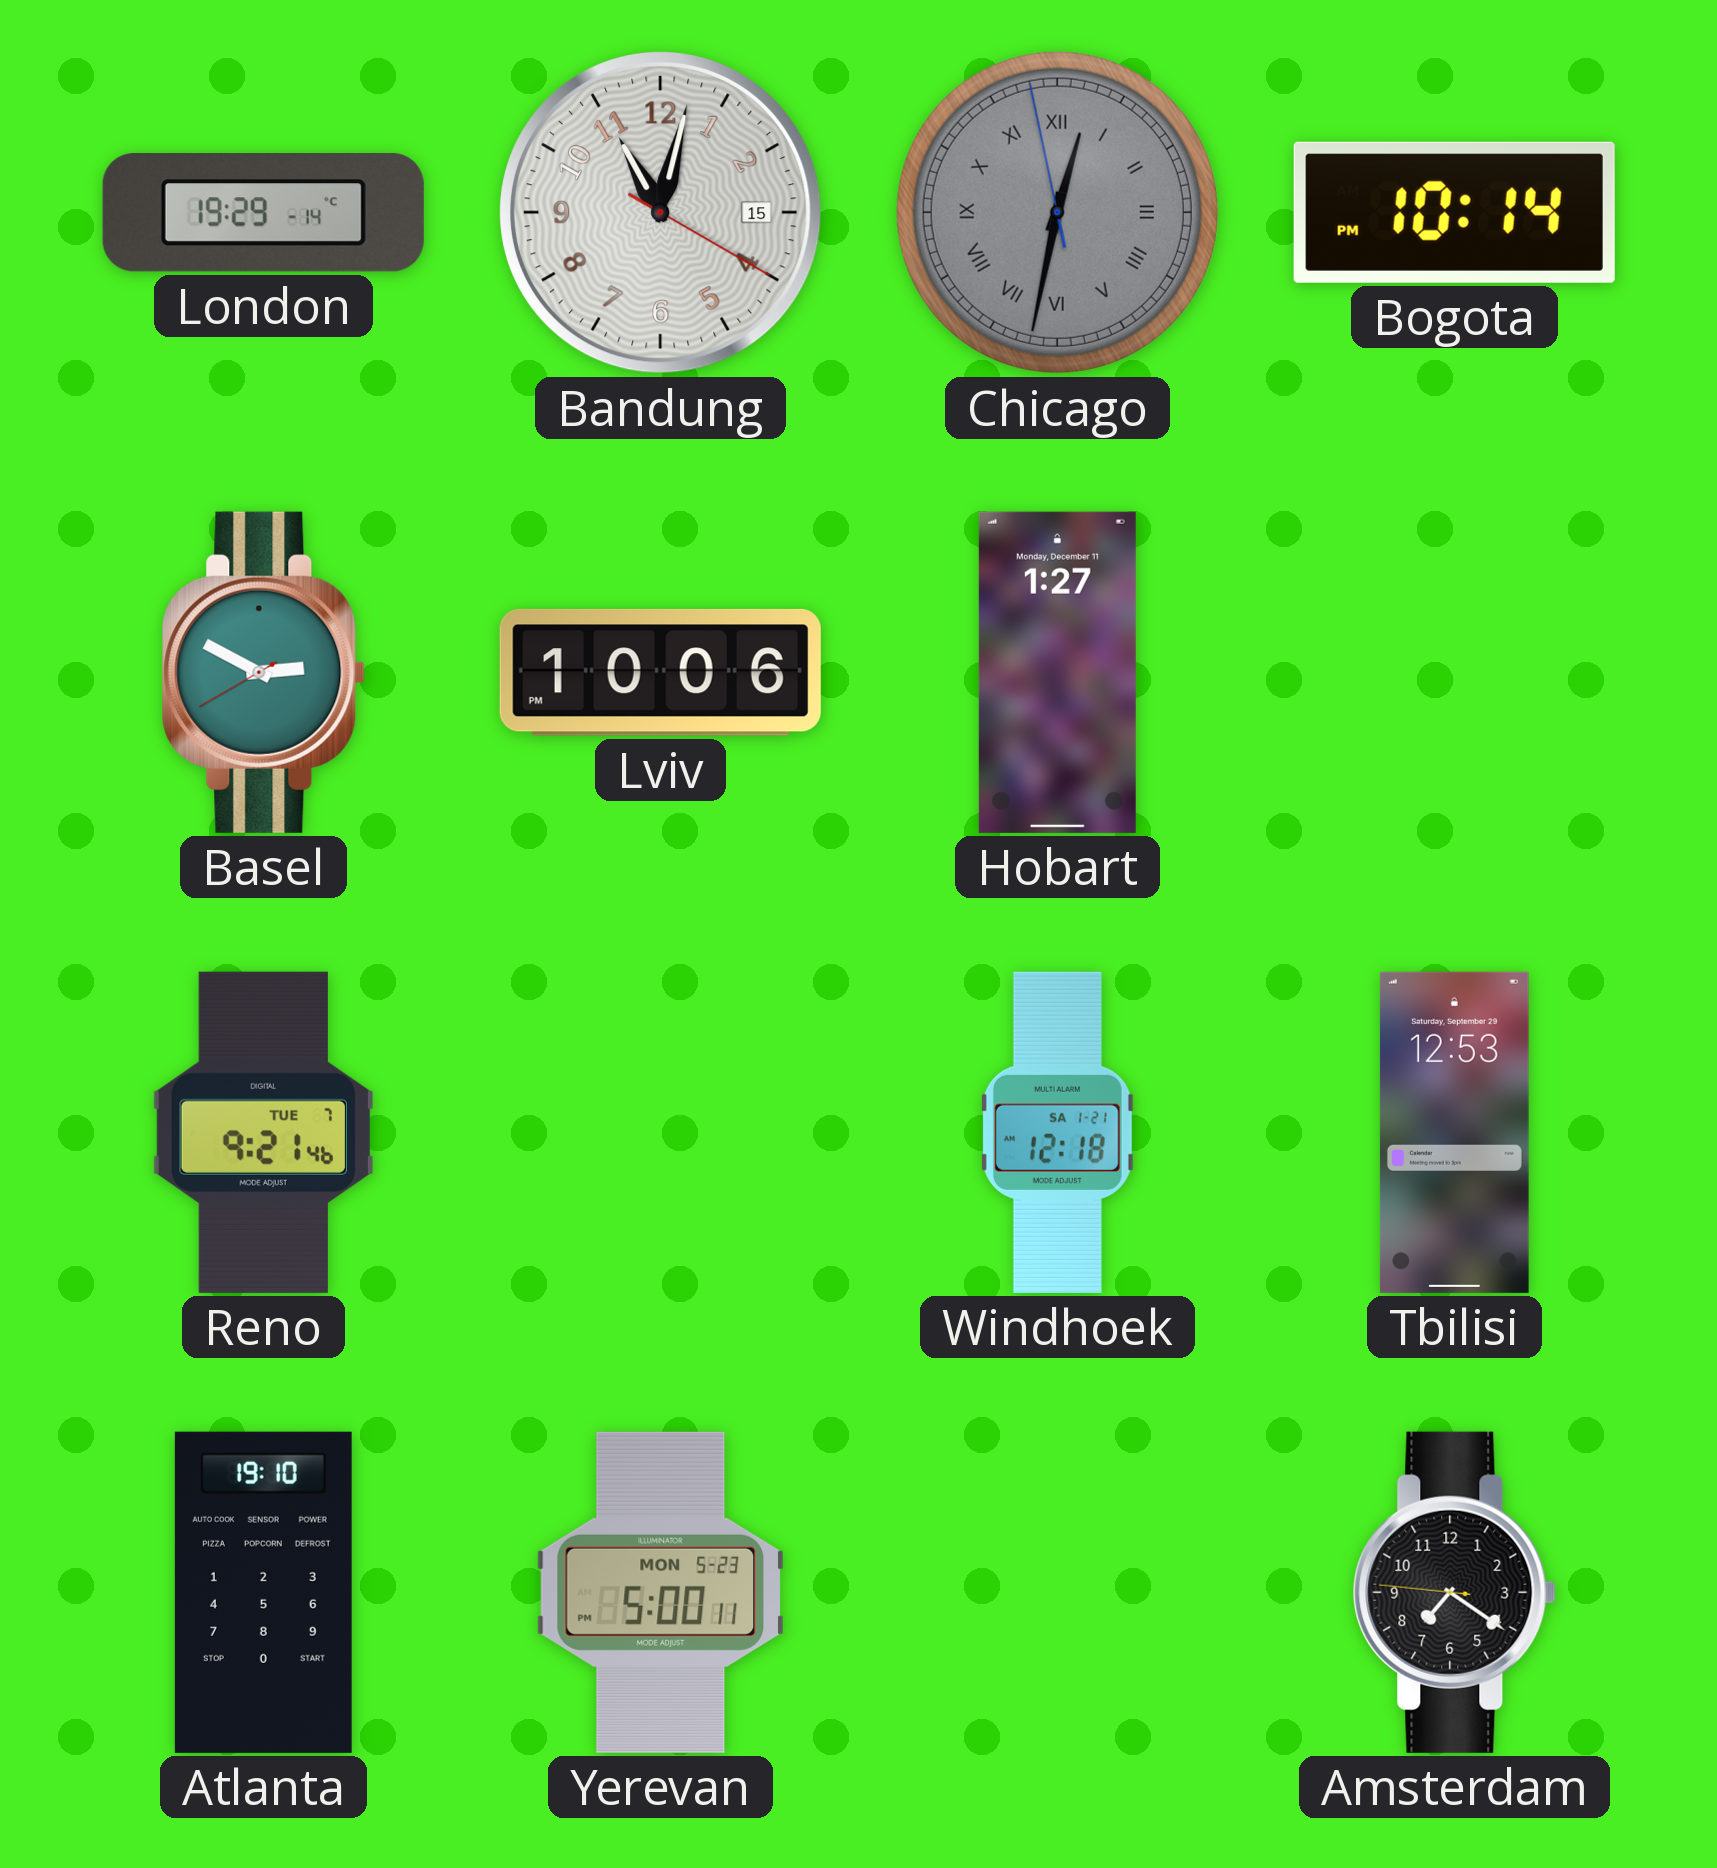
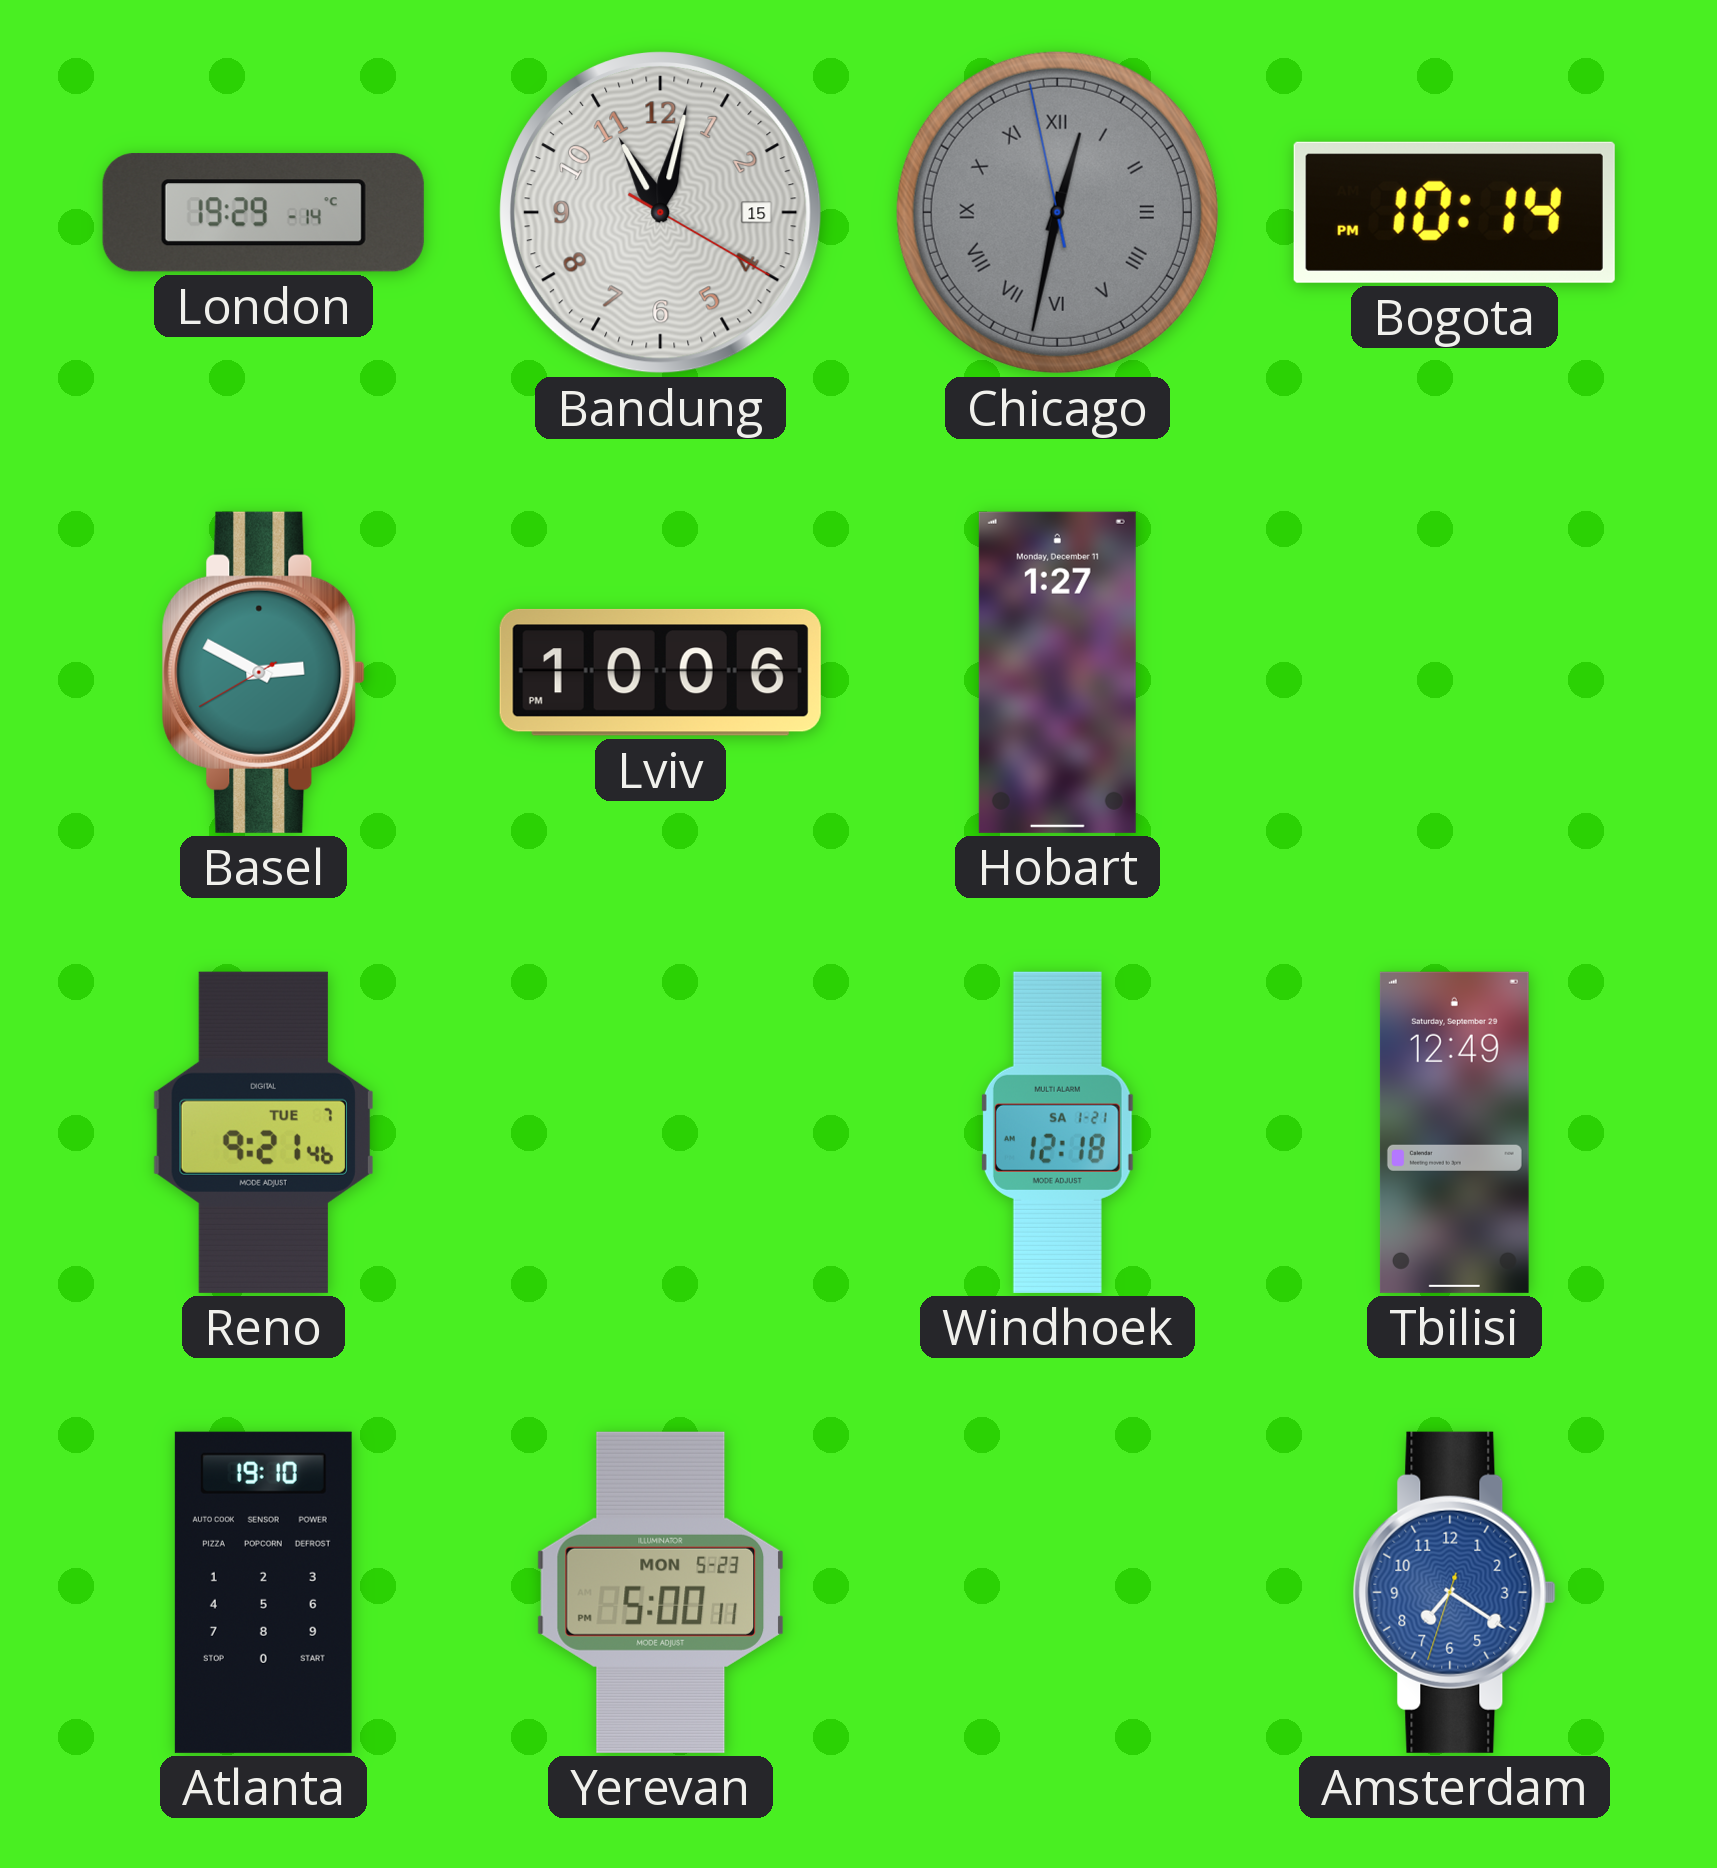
Tbilisi: 12:53 -> 12:49 (1454, 1132)
Amsterdam: 7:20:46 -> 7:20:33 (1454, 1592)
Amsterdam dial: black -> blue (1454, 1592)
